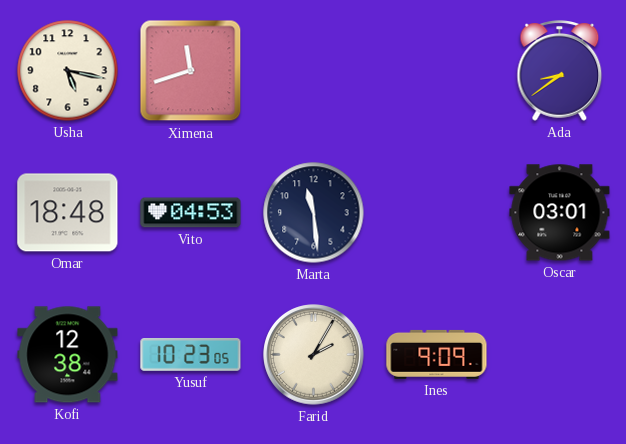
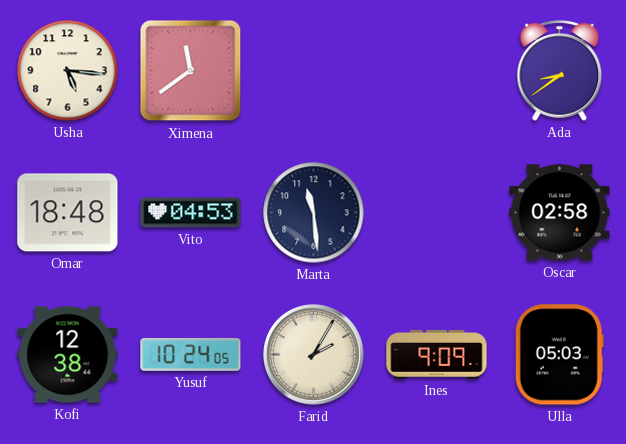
Usha: 5:17 -> 5:16 (68, 71)
Ximena: 11:42 -> 11:39 (191, 71)
Oscar: 03:01 -> 02:58 (560, 213)
Yusuf: 10:23 -> 10:24 (191, 355)
Ulla: none -> 05:03 (559, 355)
